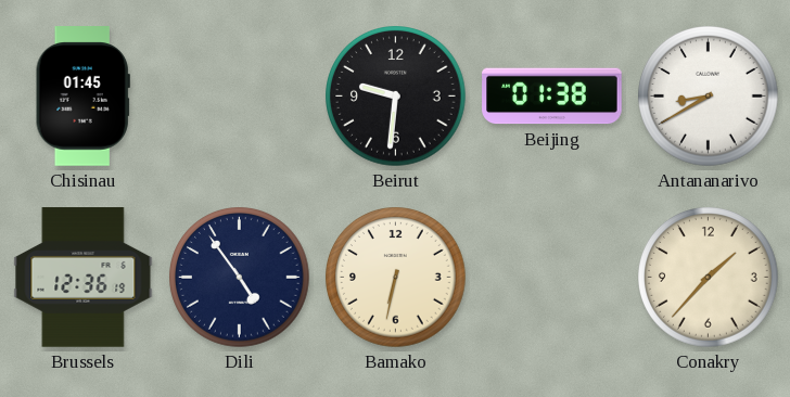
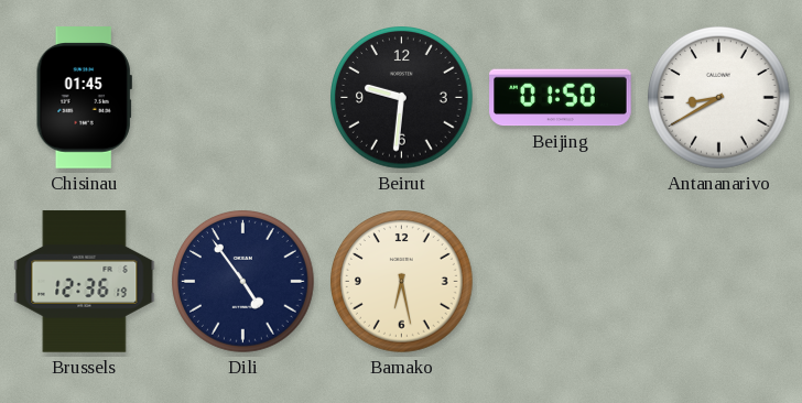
Beijing: 01:38 -> 01:50 (561, 98)
Bamako: 6:32 -> 6:28 (402, 282)
Conakry: 1:37 -> none (709, 278)
